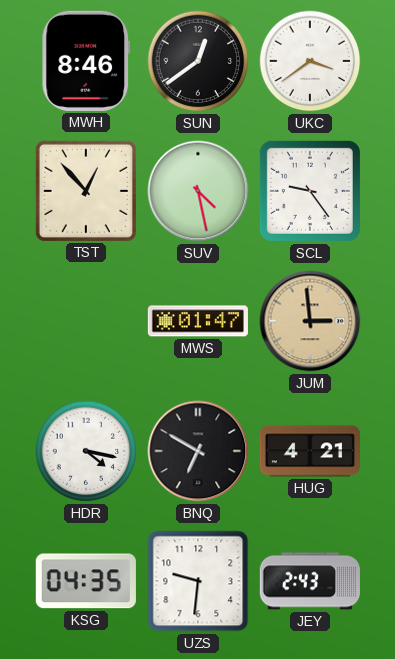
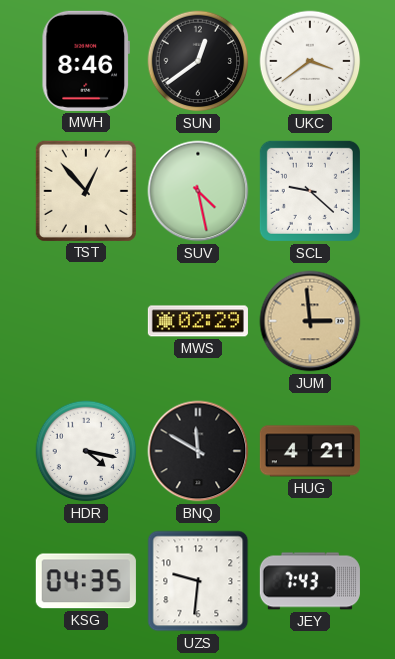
SCL: 9:24 -> 9:22 (310, 191)
MWS: 01:47 -> 02:29 (198, 321)
BNQ: 6:50 -> 11:50 (198, 451)
JEY: 2:43 -> 7:43 (310, 581)
